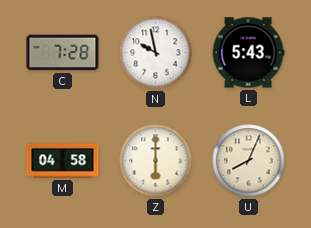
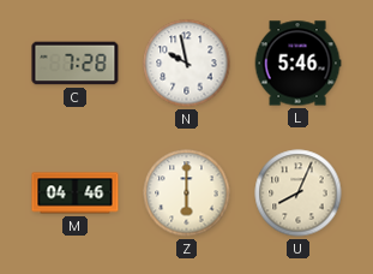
L: 5:43 -> 5:46 (297, 64)
M: 04:58 -> 04:46 (76, 193)
